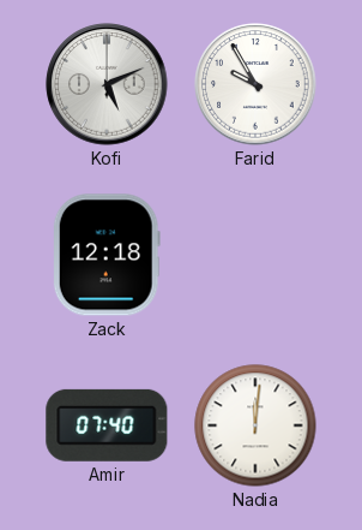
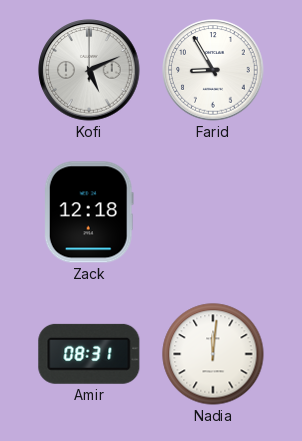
Farid: 9:55 -> 8:55 (213, 70)
Amir: 07:40 -> 08:31 (89, 354)
